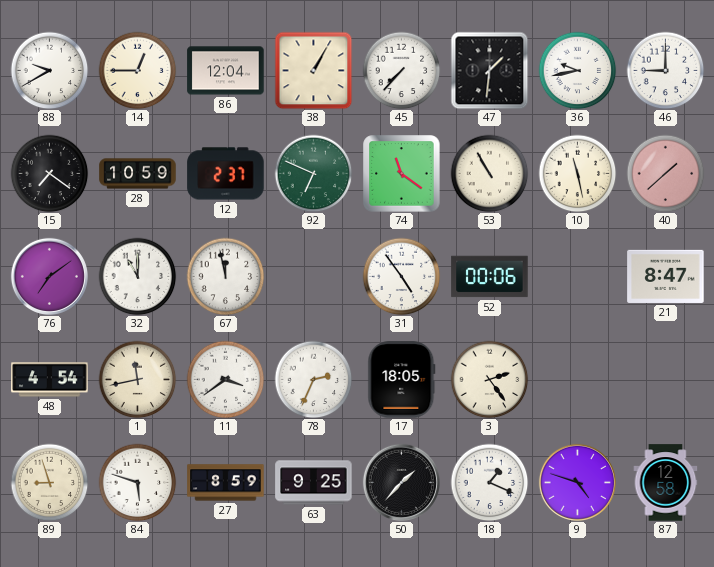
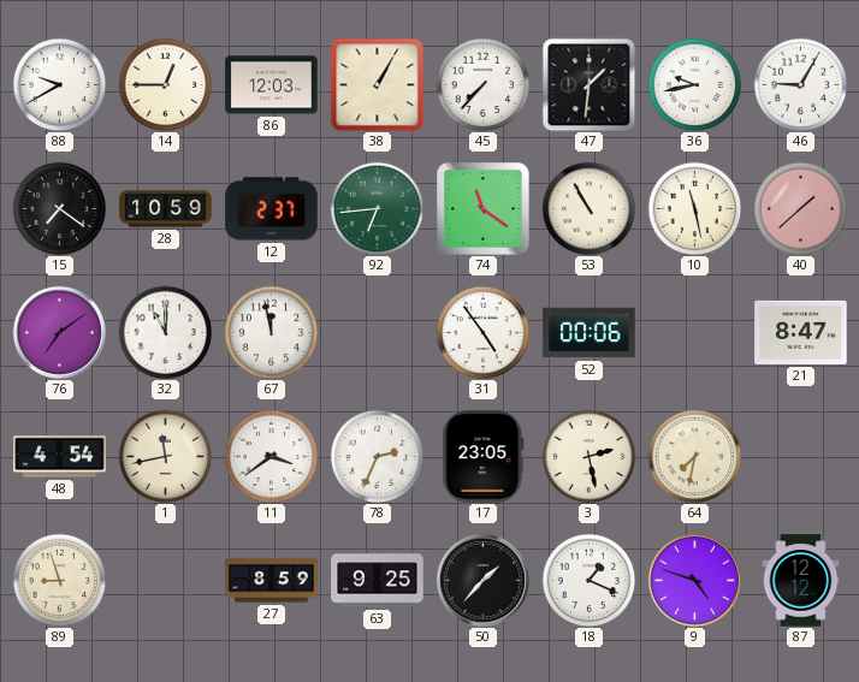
86: 12:04 -> 12:03 (272, 85)
46: 9:00 -> 9:05 (800, 84)
92: 6:49 -> 6:44 (377, 208)
17: 18:05 -> 23:05 (484, 457)
3: 2:24 -> 2:28 (588, 456)
64: none -> 7:32 (694, 456)
84: 5:48 -> none (137, 482)
87: 12:58 -> 12:12 (801, 581)
